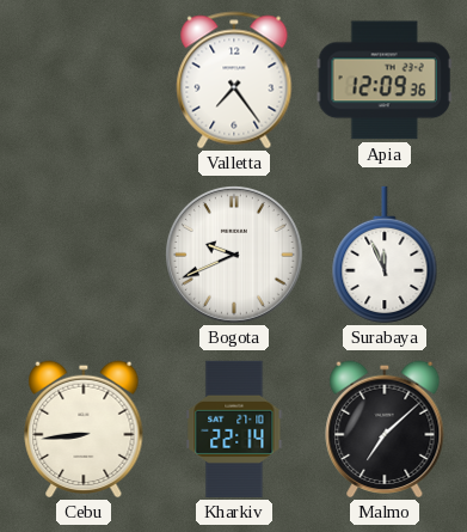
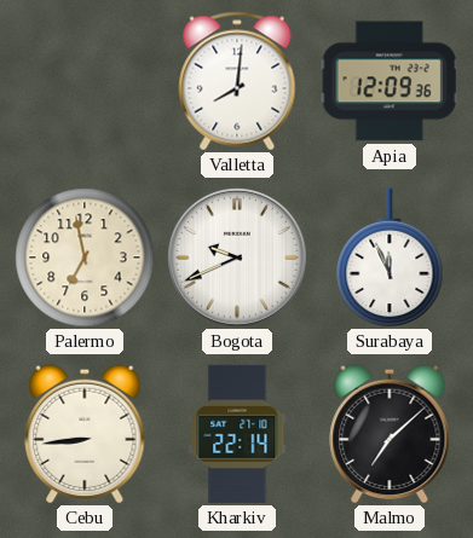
Valletta: 7:24 -> 8:01 (237, 81)
Palermo: none -> 6:58 (85, 258)
